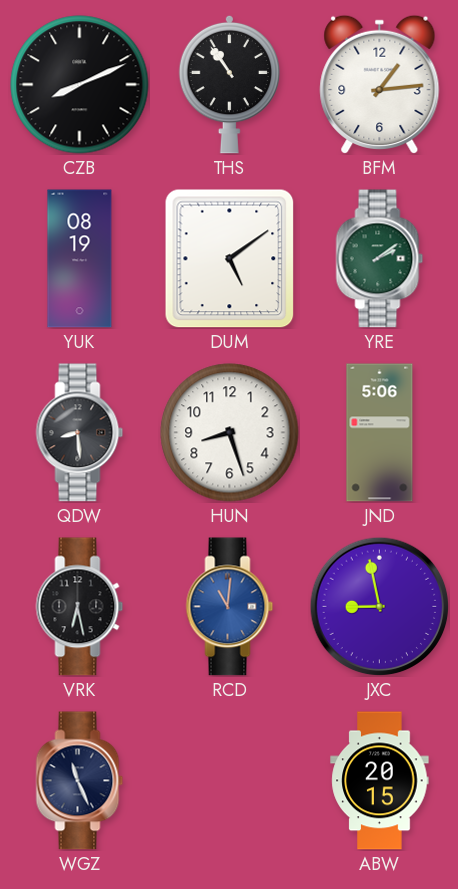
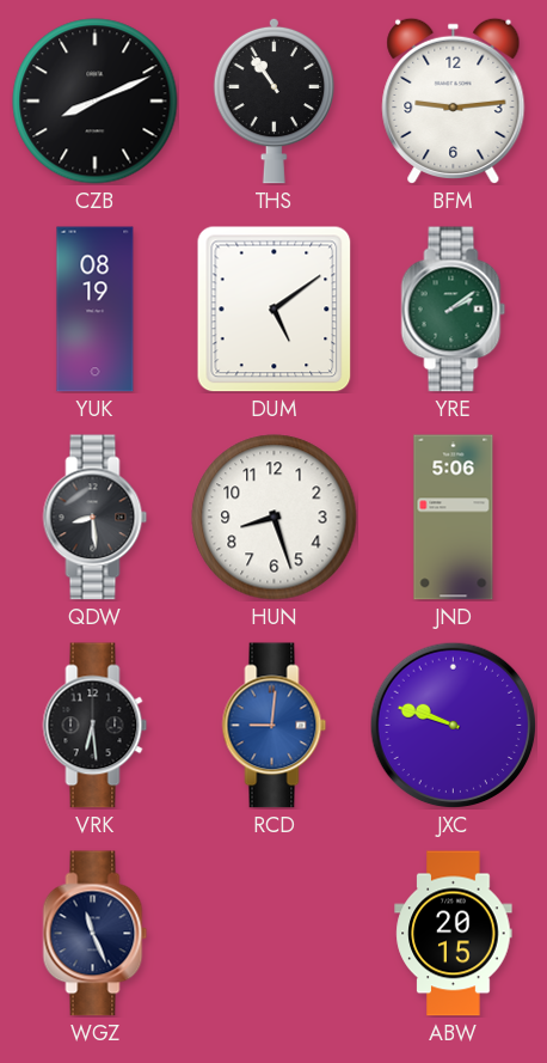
BFM: 1:14 -> 9:14 (454, 100)
VRK: 6:28 -> 6:29 (96, 726)
RCD: 11:01 -> 9:01 (275, 726)
JXC: 8:58 -> 9:48 (453, 725)
